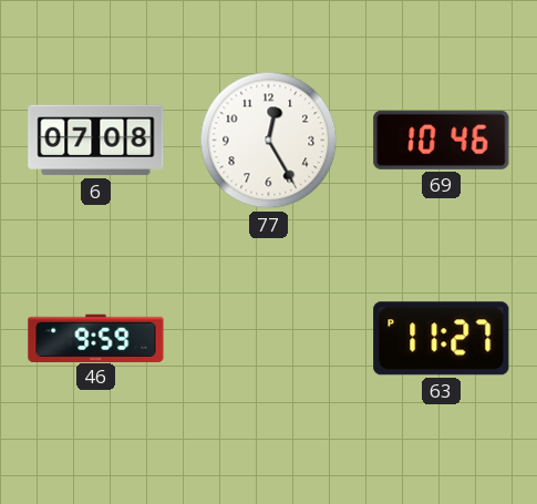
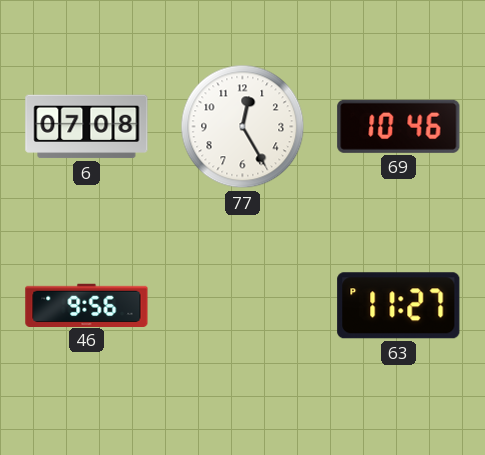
46: 9:59 -> 9:56 (87, 305)
